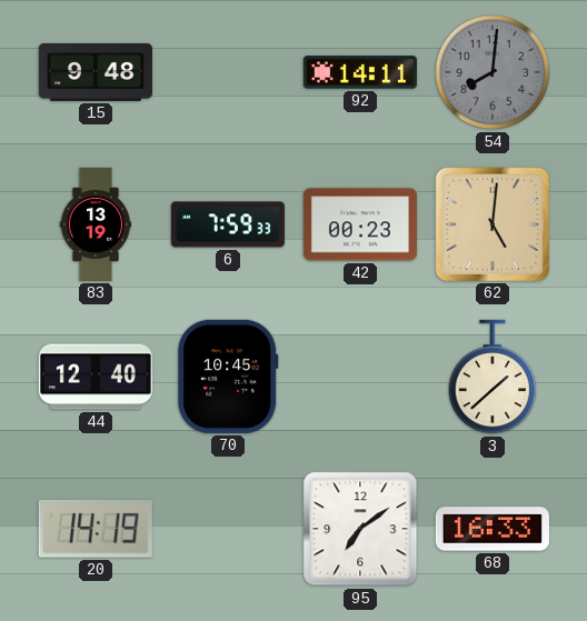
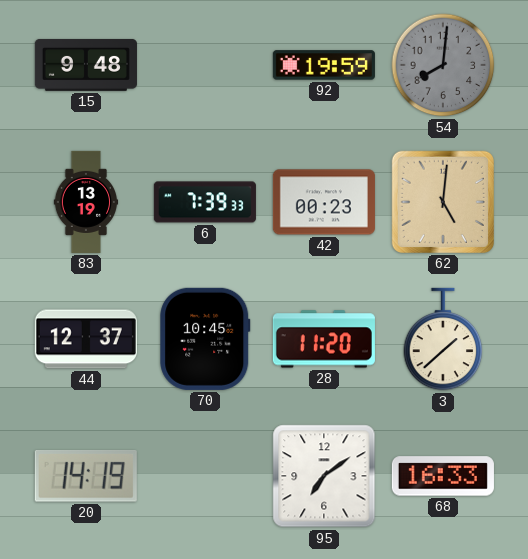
92: 14:11 -> 19:59 (324, 65)
6: 7:59 -> 7:39 (205, 202)
44: 12:40 -> 12:37 (86, 339)
28: none -> 11:20 (324, 339)
